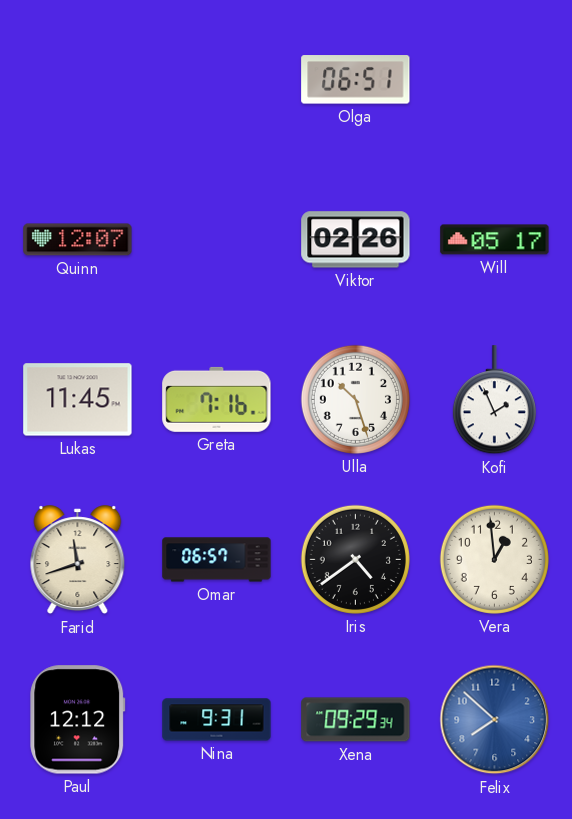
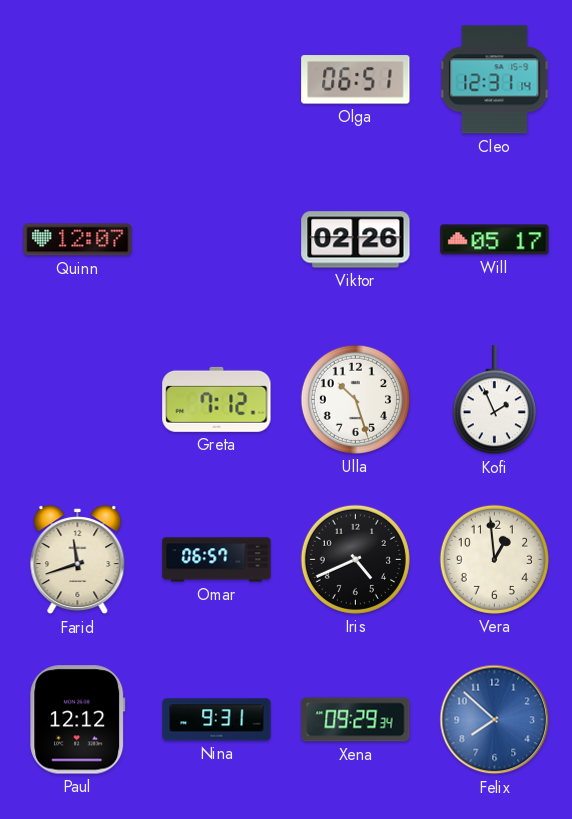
Cleo: none -> 12:31 (495, 80)
Lukas: 11:45 -> none (78, 400)
Greta: 7:16 -> 7:12 (217, 399)
Iris: 4:39 -> 4:41 (355, 559)
